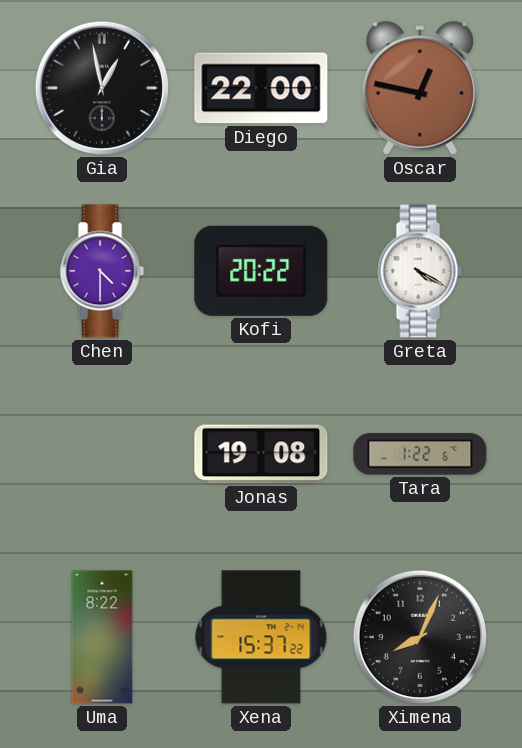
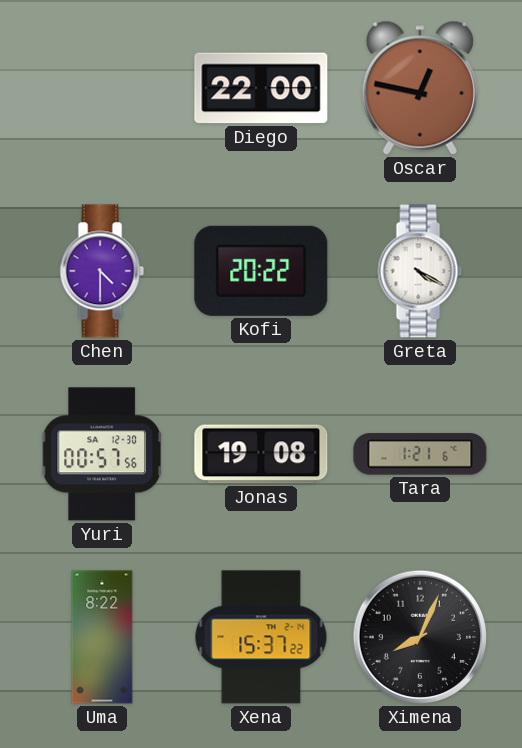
Gia: 12:58 -> none (102, 88)
Yuri: none -> 00:57 (102, 454)
Tara: 1:22 -> 1:21 (420, 454)
